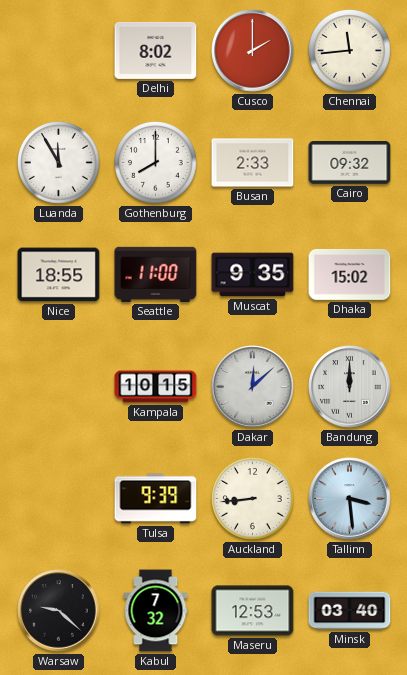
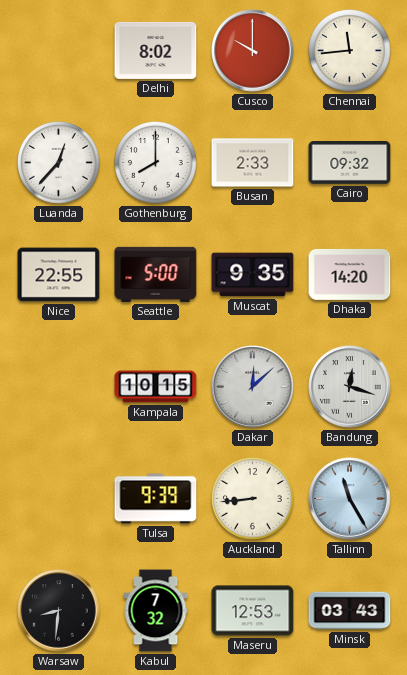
Cusco: 2:00 -> 10:00 (253, 51)
Luanda: 11:55 -> 12:37 (59, 163)
Nice: 18:55 -> 22:55 (59, 275)
Seattle: 11:00 -> 5:00 (156, 274)
Dhaka: 15:02 -> 14:20 (350, 274)
Bandung: 12:00 -> 12:18 (350, 387)
Tallinn: 3:29 -> 11:25 (350, 499)
Warsaw: 9:22 -> 8:31 (59, 611)
Minsk: 03:40 -> 03:43 (350, 611)
